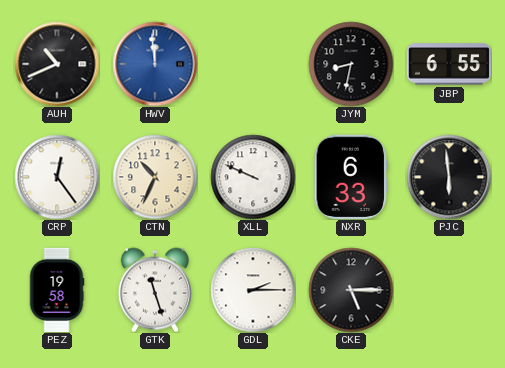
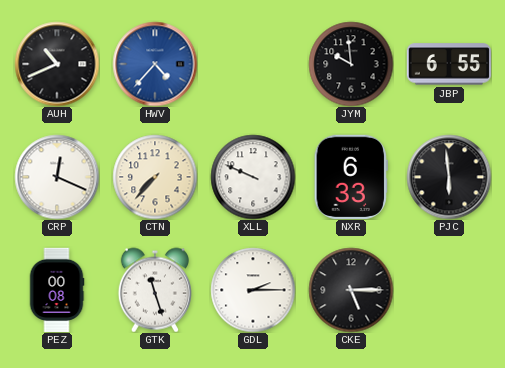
HWV: 11:59 -> 4:37 (155, 64)
JYM: 8:32 -> 9:59 (351, 64)
CRP: 12:24 -> 12:19 (57, 177)
CTN: 10:34 -> 7:37 (155, 177)
PEZ: 19:58 -> 00:08 (57, 289)
